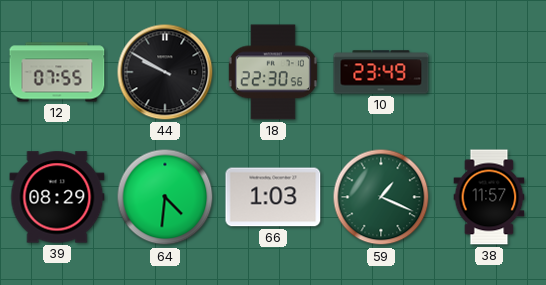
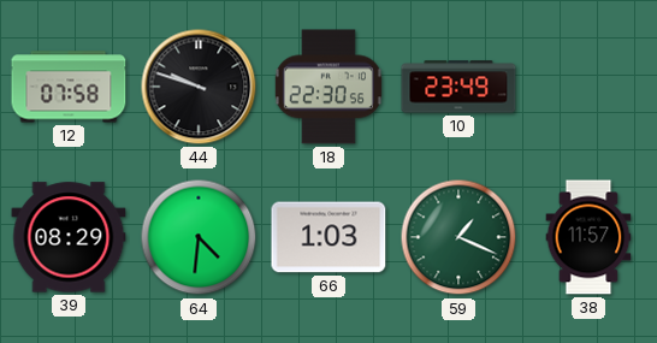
12: 07:55 -> 07:58 (69, 87)
44: 9:50 -> 9:48 (199, 87)
